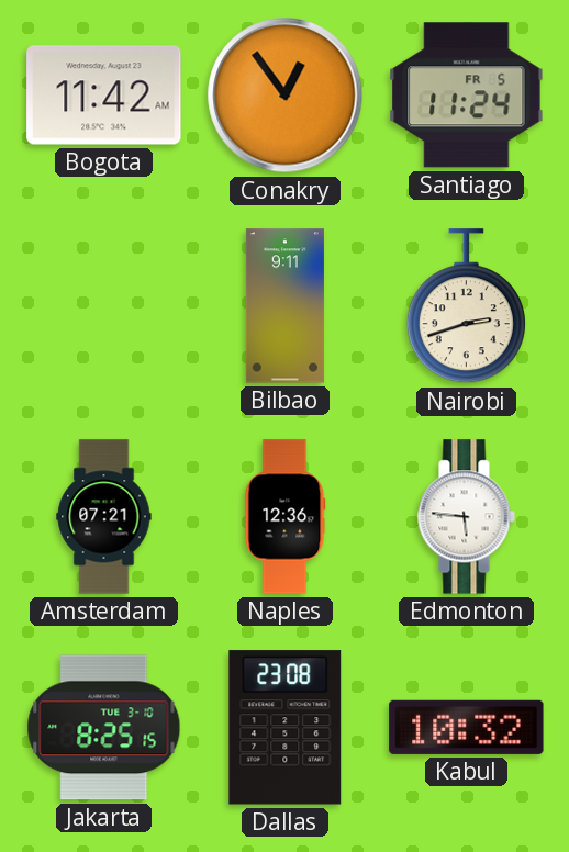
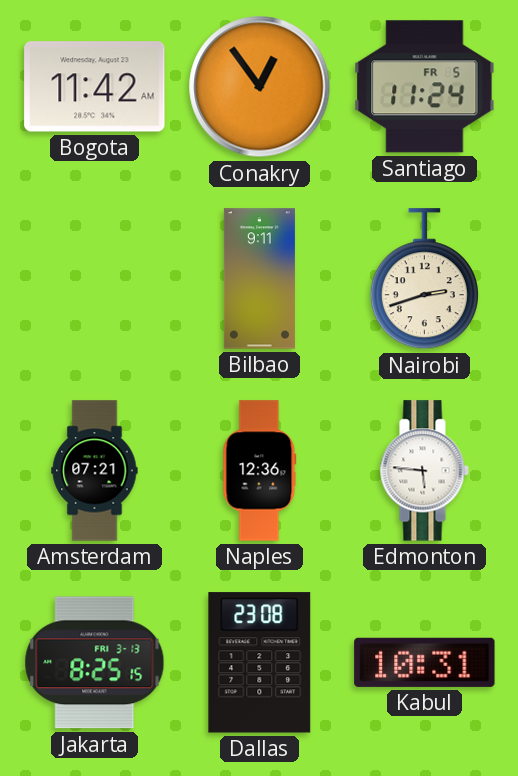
Jakarta date: TUE 3-10 -> FRI 3-13 (95, 663)
Kabul: 10:32 -> 10:31 (425, 662)
